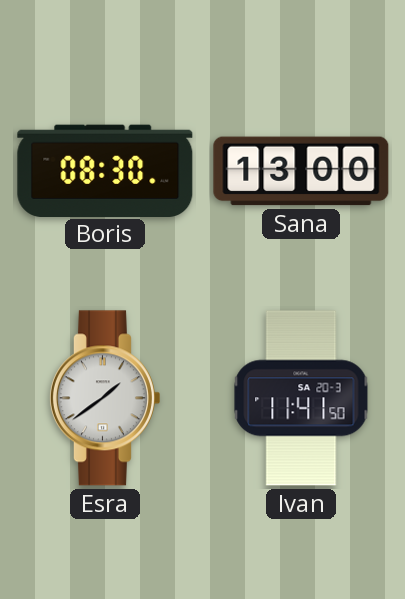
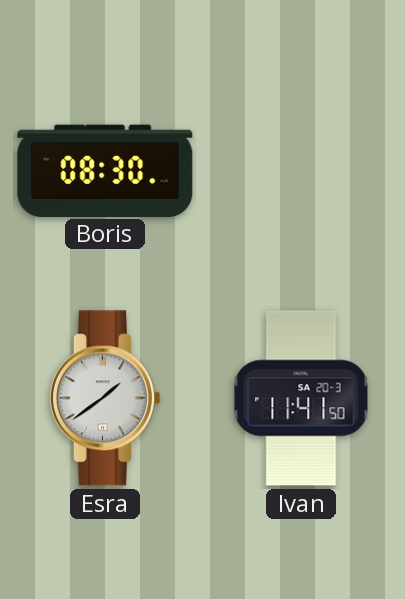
Sana: 13:00 -> none (301, 171)
